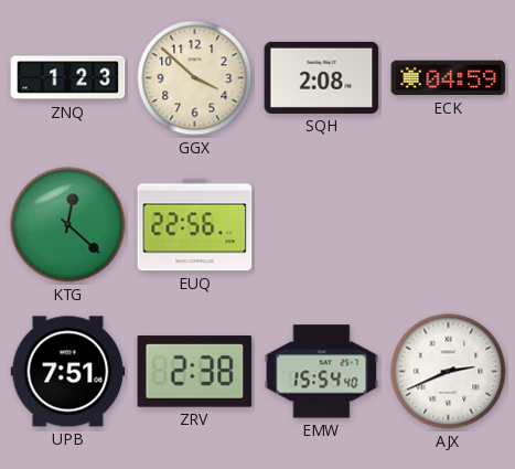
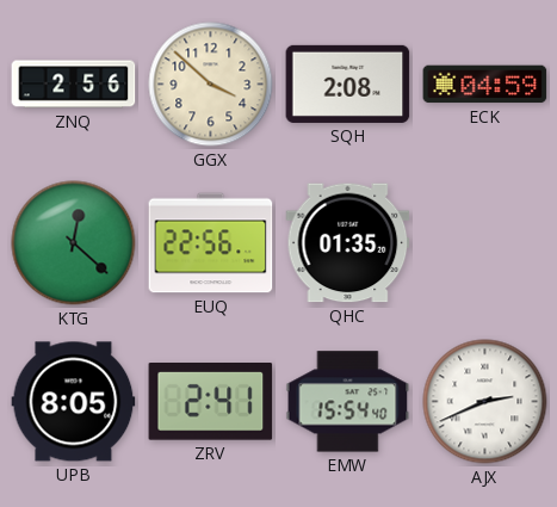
ZNQ: 1:23 -> 2:56 (74, 85)
QHC: none -> 01:35 (348, 243)
UPB: 7:51 -> 8:05 (74, 402)
ZRV: 2:38 -> 2:41 (211, 402)
